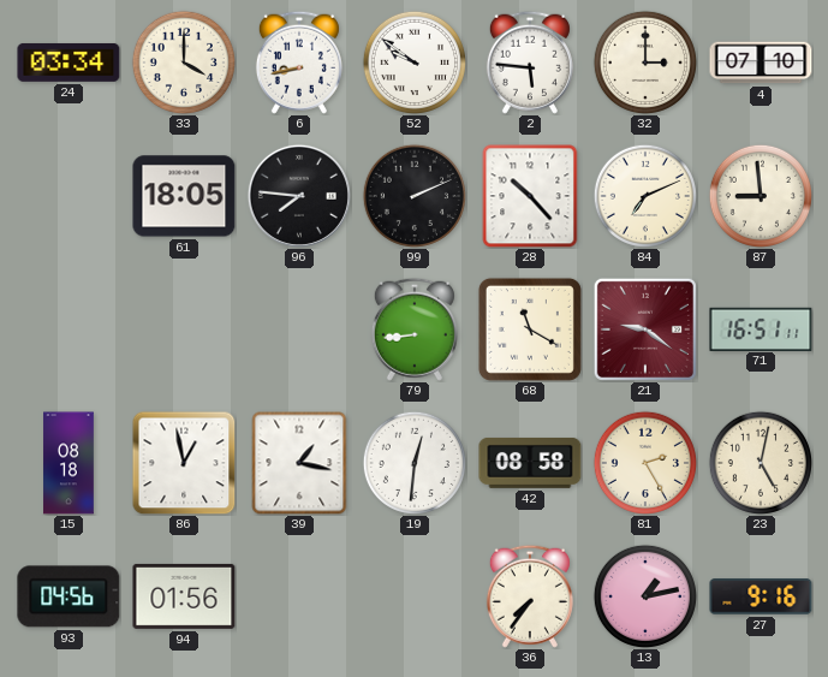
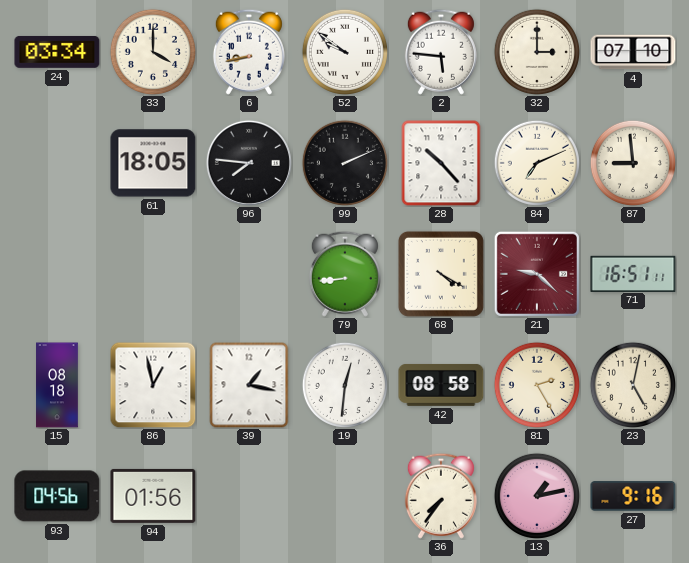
68: 11:20 -> 4:20 (441, 274)
21: 9:21 -> 9:22 (537, 274)
